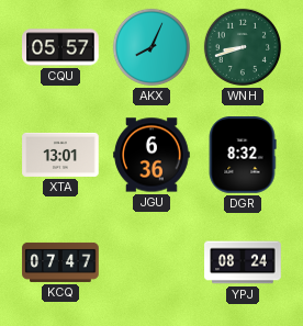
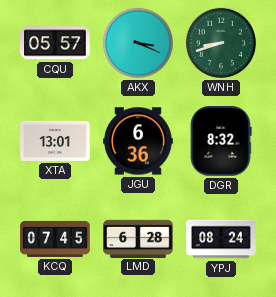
AKX: 8:04 -> 3:19 (138, 43)
KCQ: 07:47 -> 07:45 (55, 239)
LMD: none -> 6:28 (138, 238)
